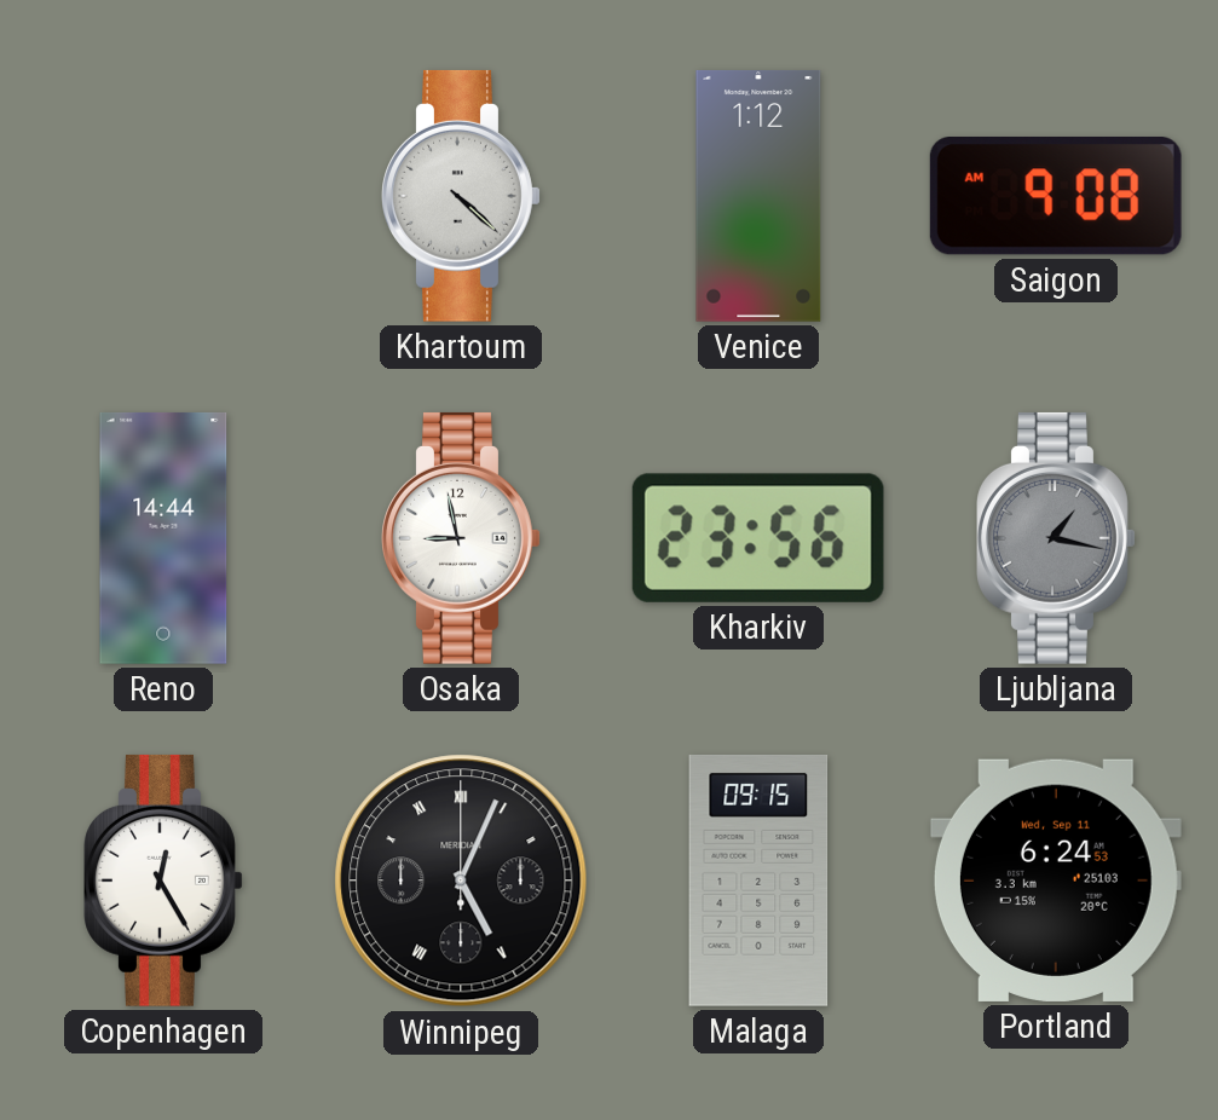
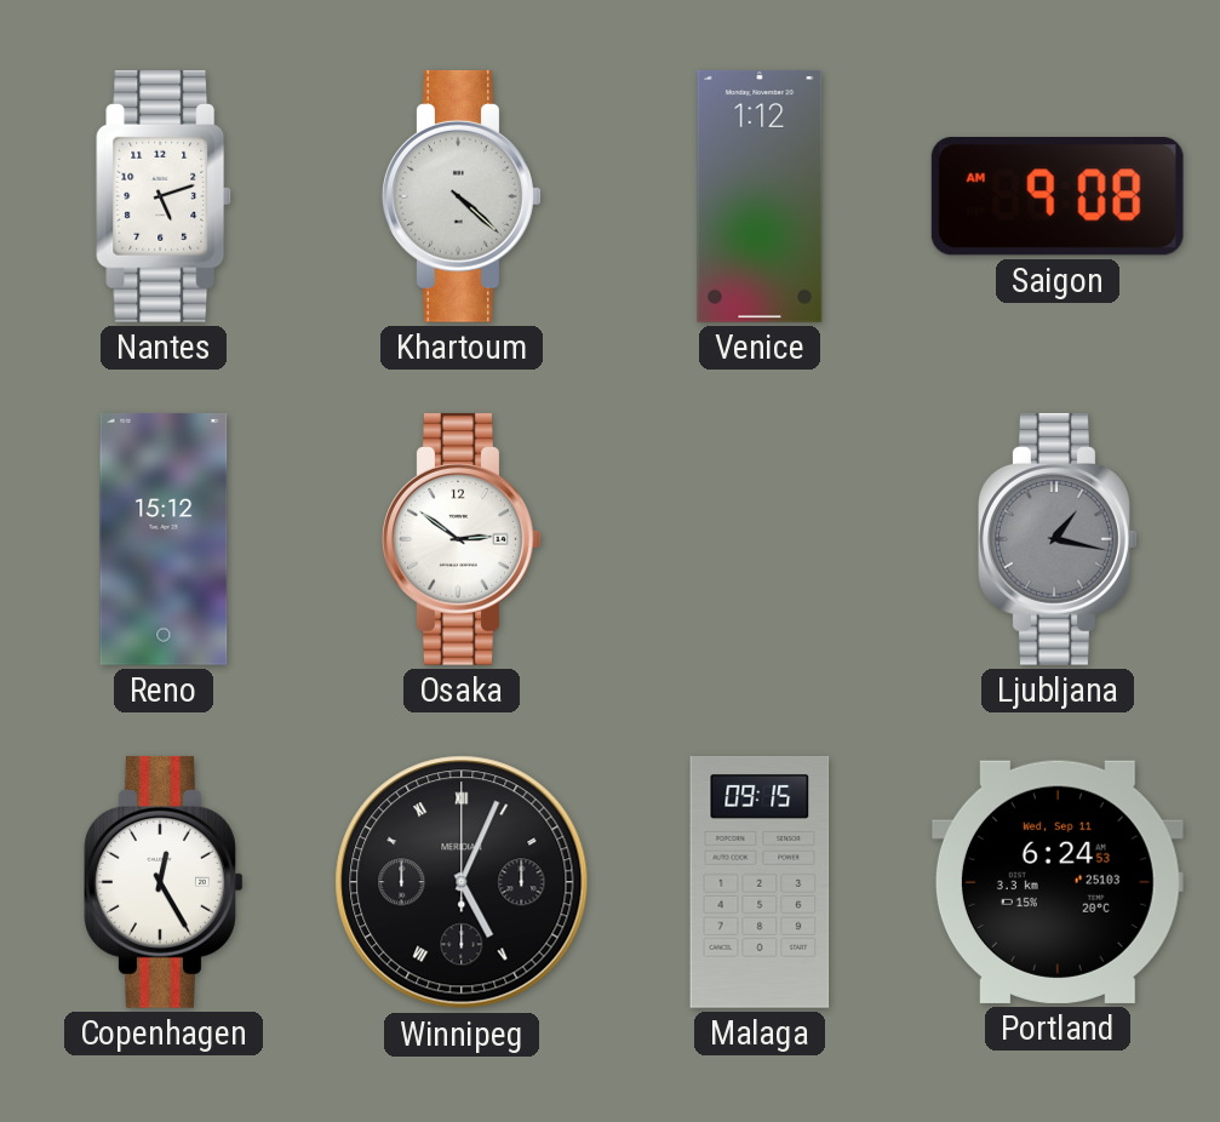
Nantes: none -> 5:12 (165, 196)
Reno: 14:44 -> 15:12 (164, 539)
Osaka: 8:58 -> 2:51 (462, 539)
Kharkiv: 23:56 -> none (758, 538)
